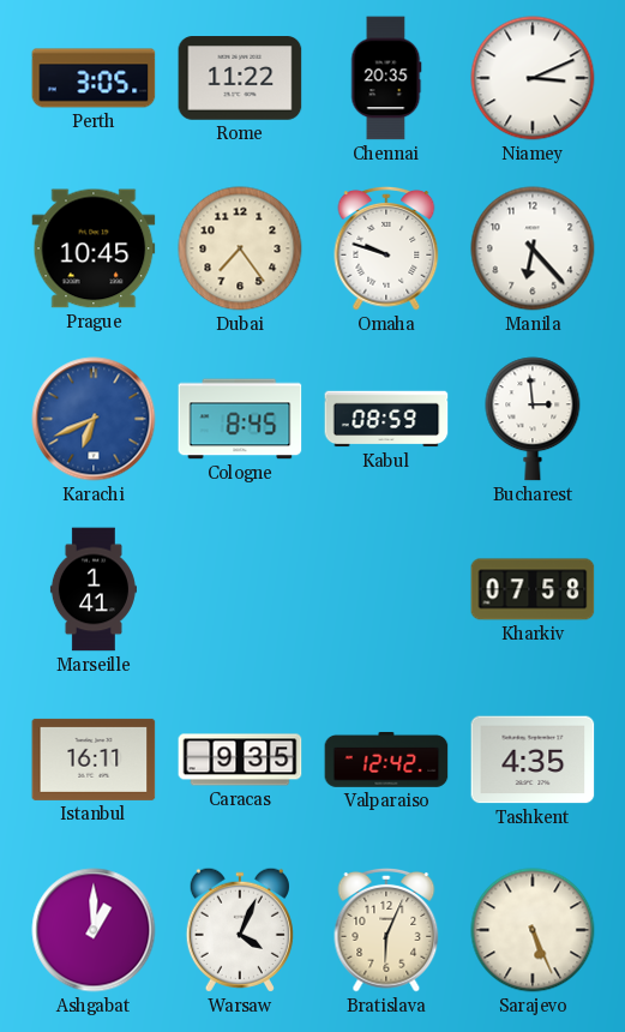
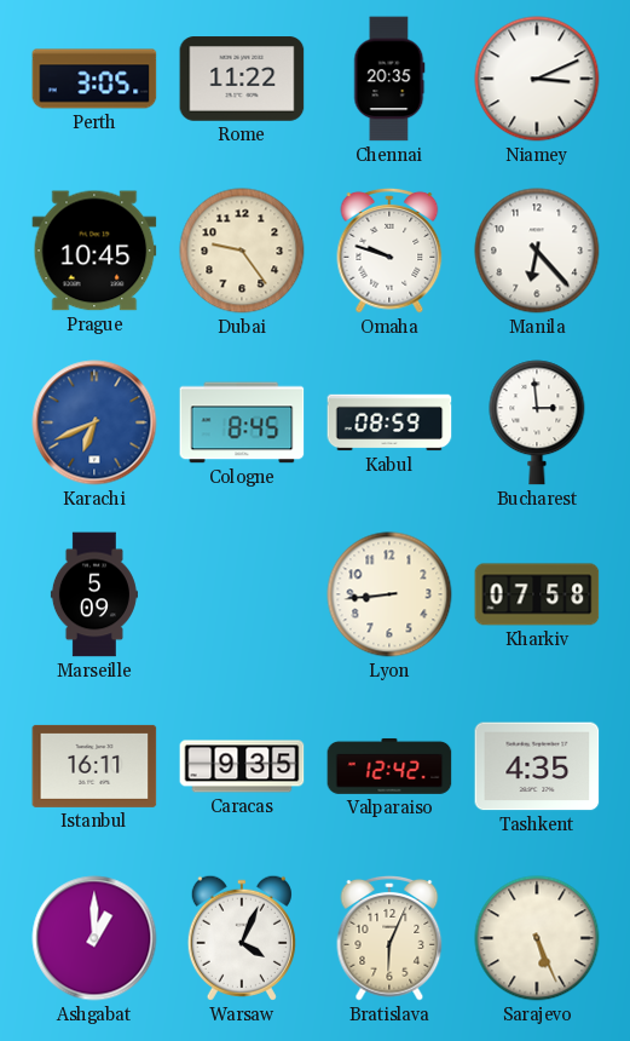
Dubai: 7:24 -> 9:24 (242, 251)
Marseille: 1:41 -> 5:09 (94, 594)
Lyon: none -> 8:44 (389, 594)
